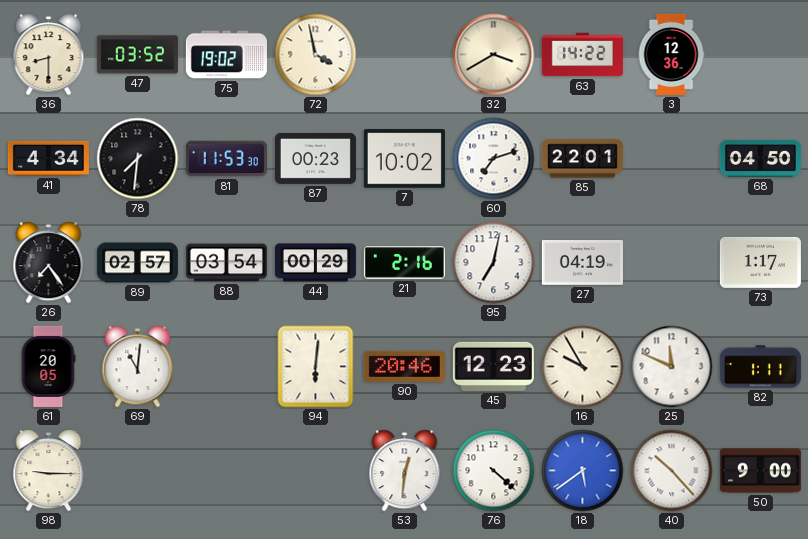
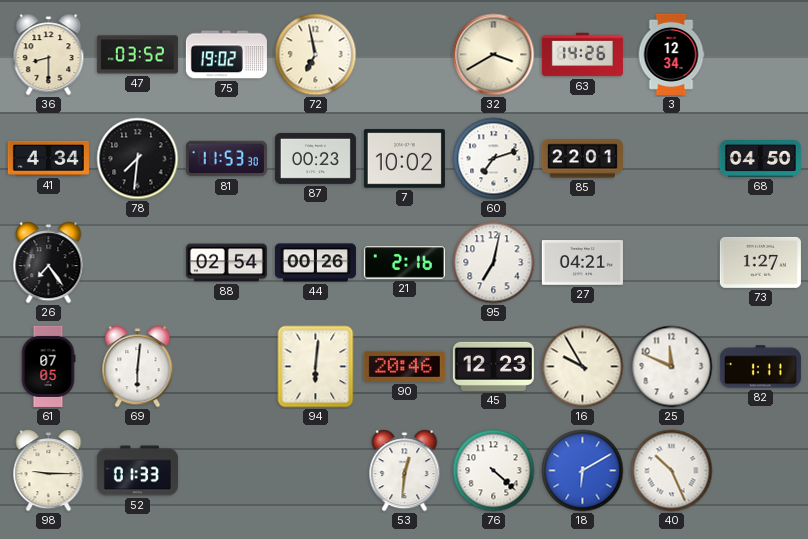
72: 3:58 -> 6:58 (316, 55)
63: 14:22 -> 14:26 (582, 55)
3: 12:36 -> 12:34 (671, 54)
89: 02:57 -> none (137, 263)
88: 03:54 -> 02:54 (226, 263)
44: 00:29 -> 00:26 (315, 263)
27: 04:19 -> 04:21 (582, 263)
73: 1:17 -> 1:27 (760, 262)
61: 20:05 -> 07:05 (48, 366)
69: 11:01 -> 6:01 (138, 367)
52: none -> 01:33 (137, 471)
18: 5:39 -> 6:10 (583, 471)
40: 10:23 -> 10:26 (672, 471)
50: 9:00 -> none (760, 471)
